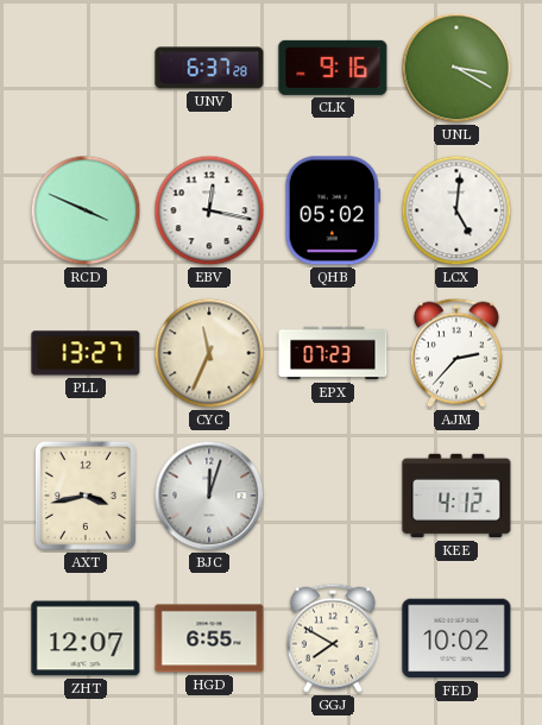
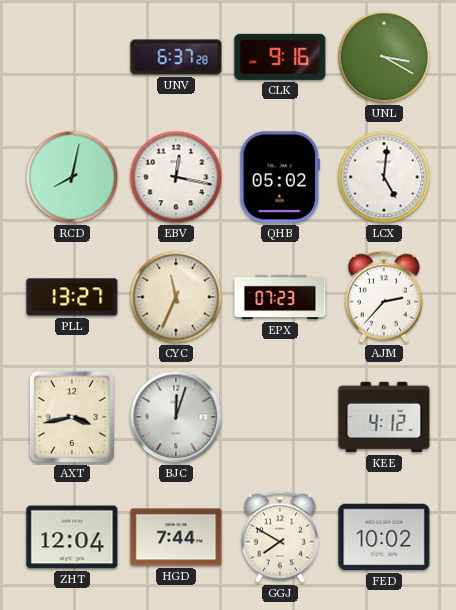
RCD: 3:49 -> 8:02 (72, 177)
ZHT: 12:07 -> 12:04 (72, 537)
HGD: 6:55 -> 7:44 (176, 537)
